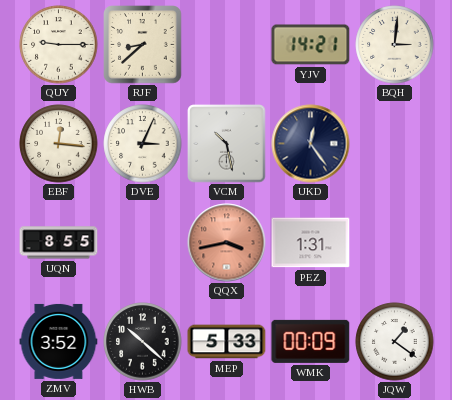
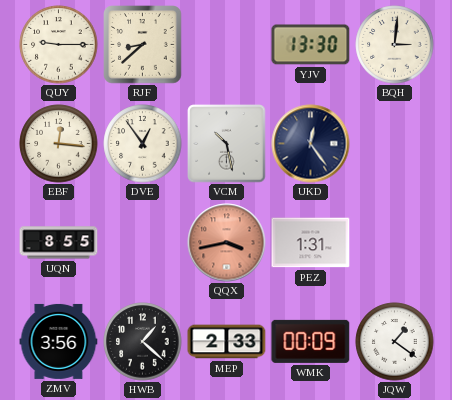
YJV: 14:21 -> 13:30 (311, 45)
DVE: 3:04 -> 12:54 (143, 144)
ZMV: 3:52 -> 3:56 (59, 341)
HWB: 10:22 -> 1:22 (143, 342)
MEP: 5:33 -> 2:33 (227, 342)
